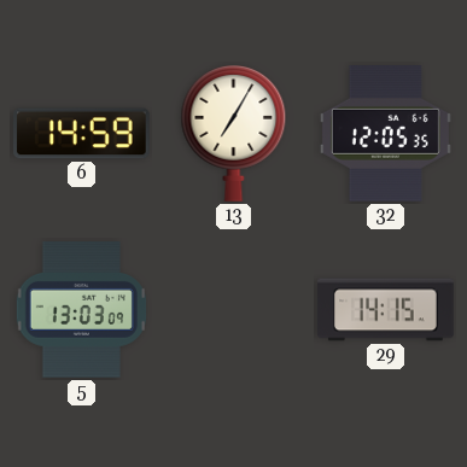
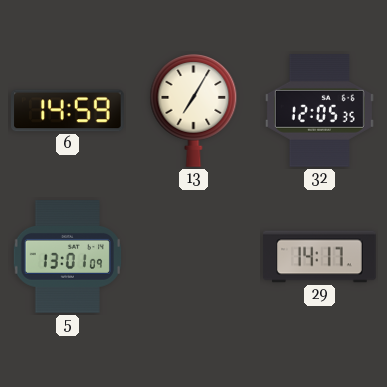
5: 13:03 -> 13:01 (67, 257)
29: 14:15 -> 14:17 (320, 257)
